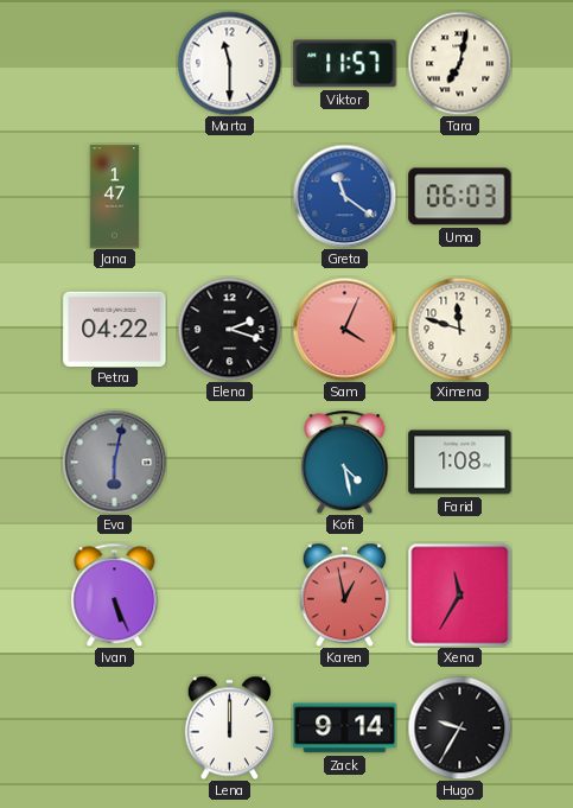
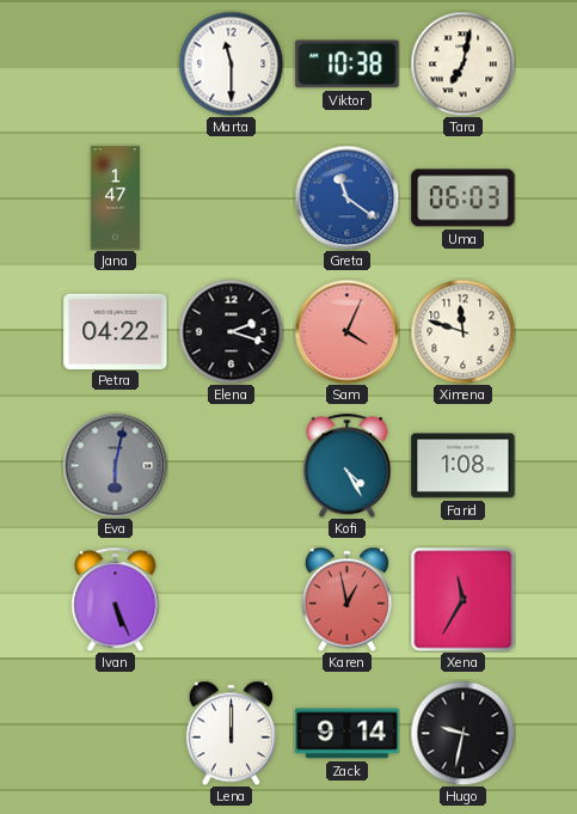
Viktor: 11:57 -> 10:38 (348, 65)
Kofi: 4:28 -> 4:25 (348, 465)
Hugo: 9:35 -> 9:32 (462, 733)
